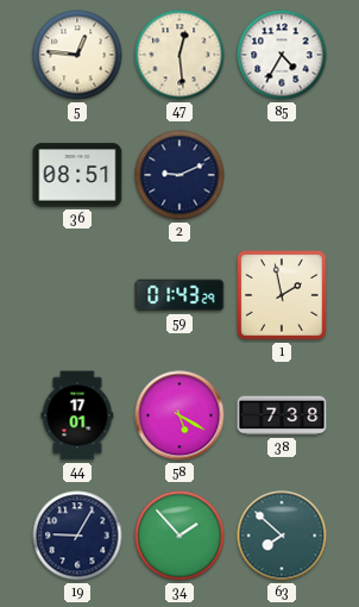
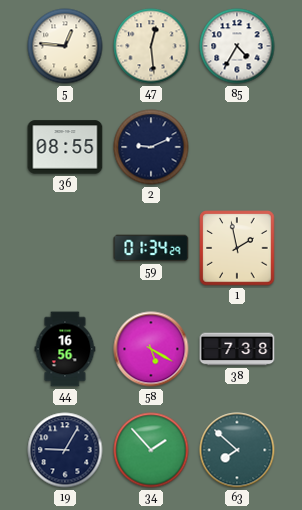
36: 08:51 -> 08:55 (65, 147)
59: 01:43 -> 01:34 (151, 248)
44: 17:01 -> 16:56 (65, 349)
